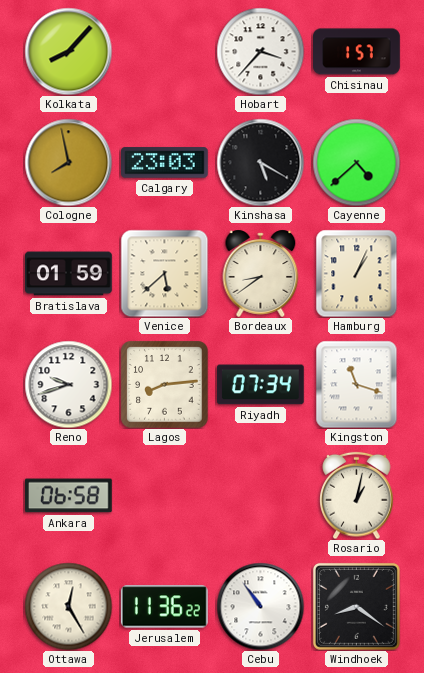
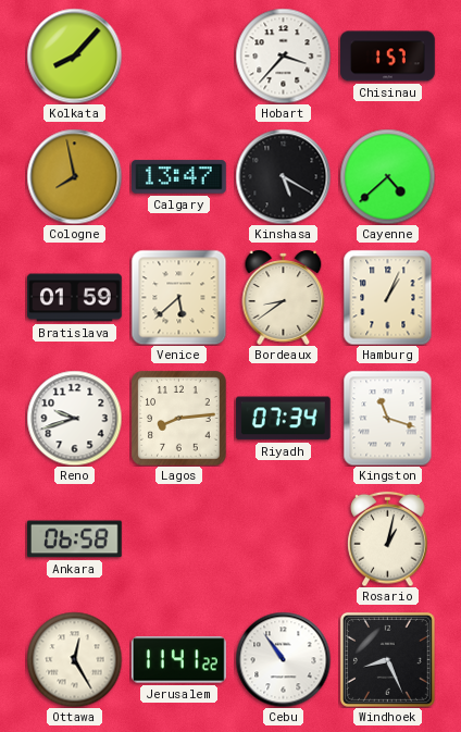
Calgary: 23:03 -> 13:47 (179, 177)
Jerusalem: 11:36 -> 11:41 (178, 660)
Windhoek: 8:21 -> 8:26 (387, 659)
